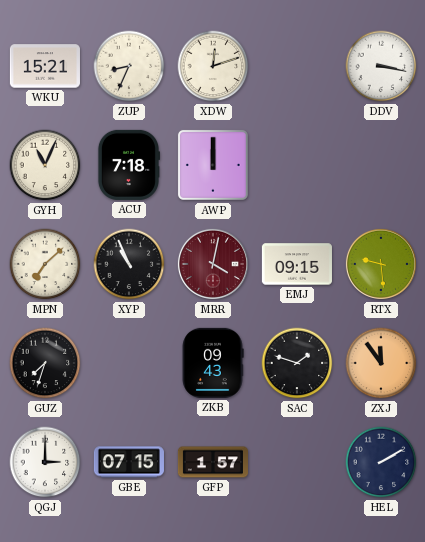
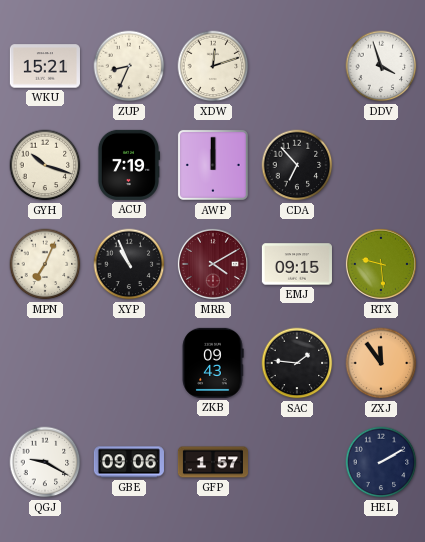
DDV: 3:17 -> 3:57 (381, 66)
GYH: 11:04 -> 10:18 (45, 165)
ACU: 7:18 -> 7:19 (128, 165)
CDA: none -> 6:53 (297, 165)
MPN: 7:08 -> 7:04 (45, 264)
MRR: 4:02 -> 4:10 (213, 264)
GUZ: 7:33 -> none (45, 363)
SAC: 1:48 -> 1:46 (297, 363)
QGJ: 3:00 -> 9:20 (45, 462)
GBE: 07:15 -> 09:06 (129, 462)
